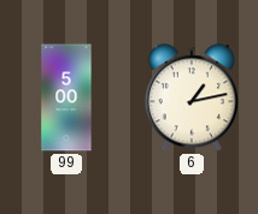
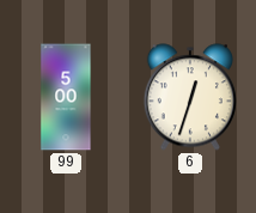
6: 1:13 -> 12:33 (190, 97)
